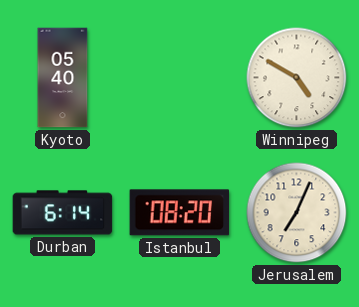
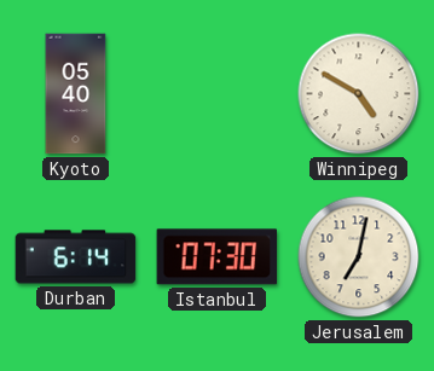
Istanbul: 08:20 -> 07:30 (218, 257)
Jerusalem: 7:04 -> 7:02 (359, 257)
